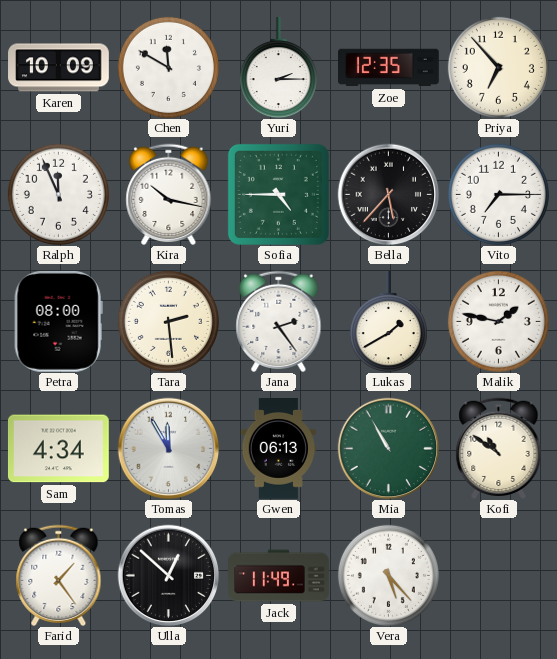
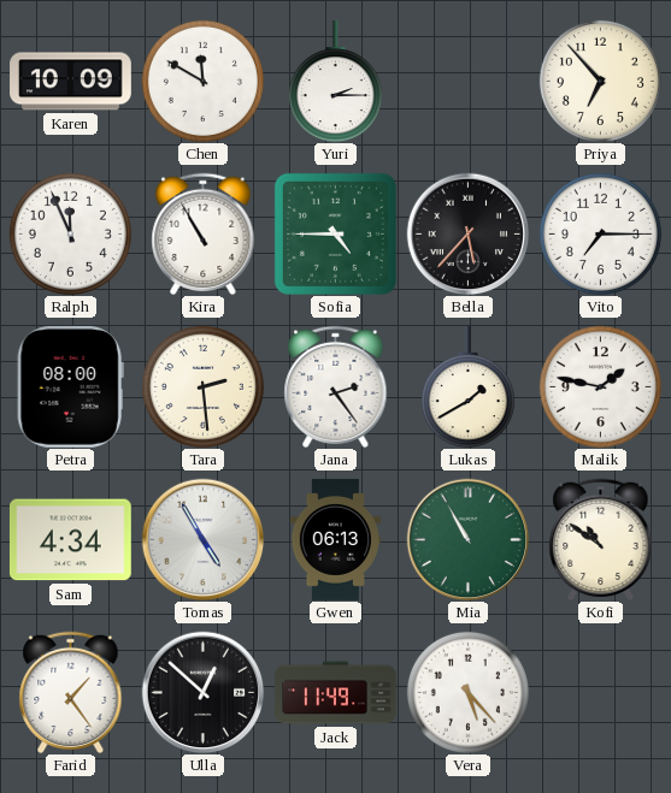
Zoe: 12:35 -> none (389, 68)
Kira: 10:17 -> 10:55 (204, 233)
Tomas: 11:55 -> 4:55 (202, 539)
